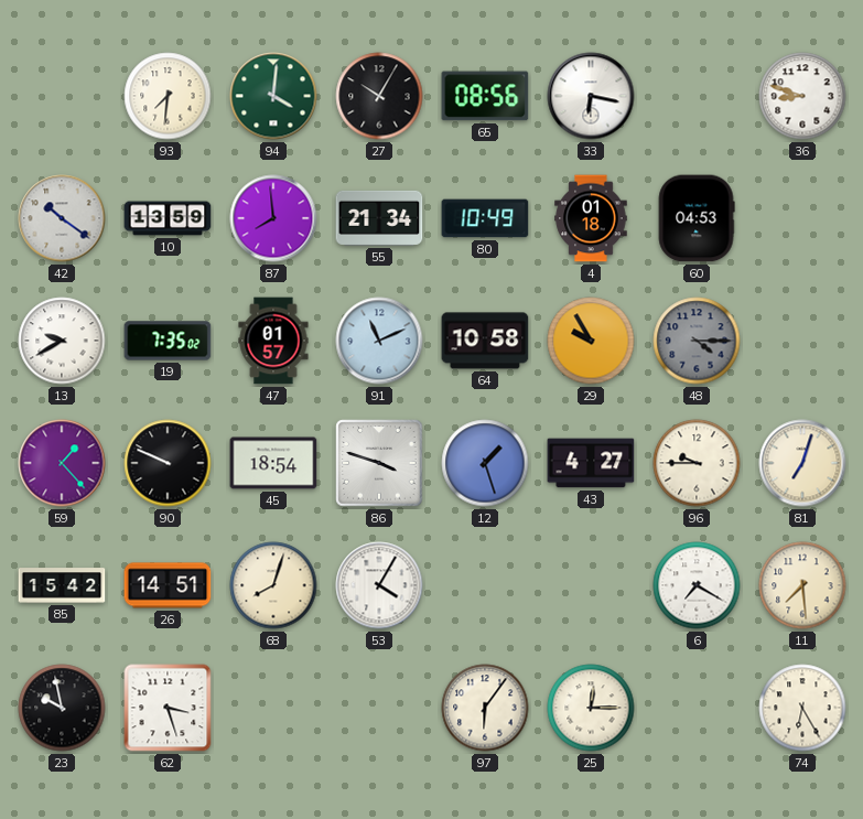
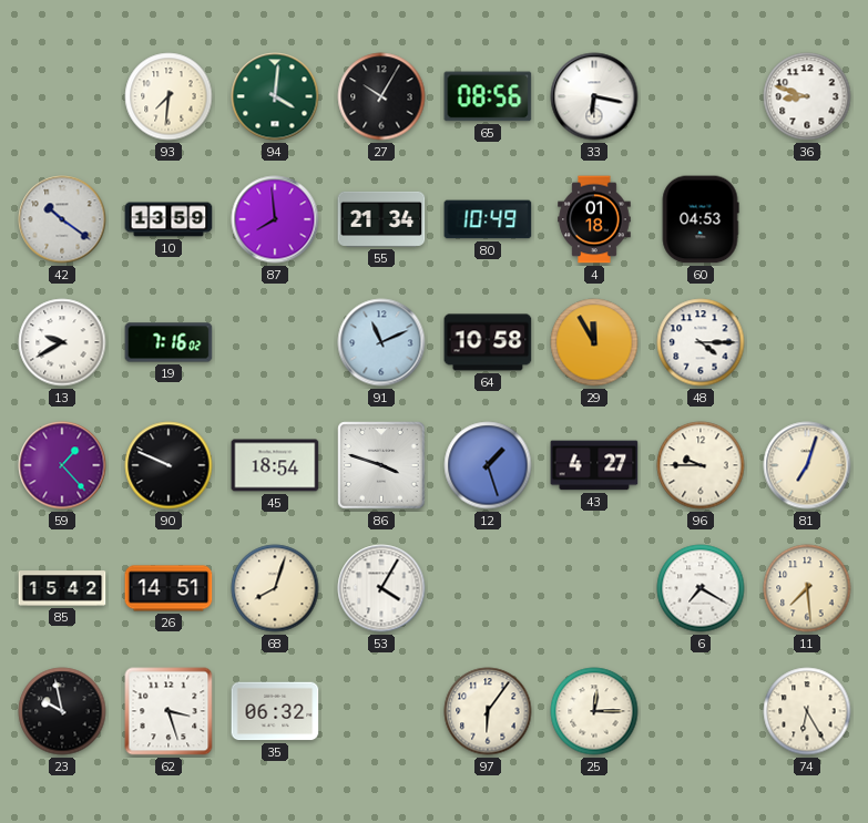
19: 7:35 -> 7:16 (169, 342)
47: 01:57 -> none (273, 341)
29: 9:55 -> 11:55 (594, 342)
48 dial: grey -> white (701, 342)
35: none -> 06:32 (275, 711)
